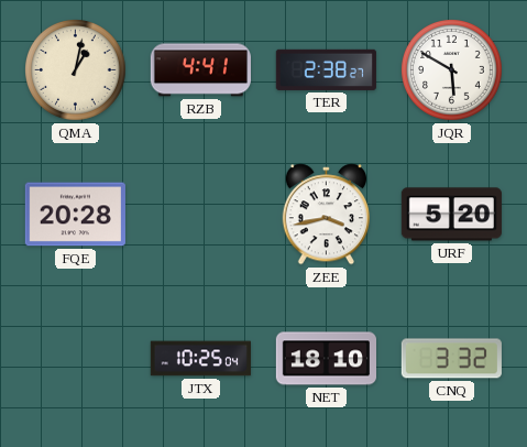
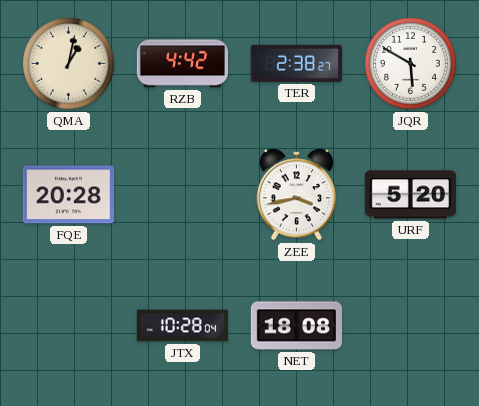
RZB: 4:41 -> 4:42 (182, 64)
JTX: 10:25 -> 10:28 (182, 326)
NET: 18:10 -> 18:08 (296, 326)
CNQ: 3:32 -> none (451, 359)
